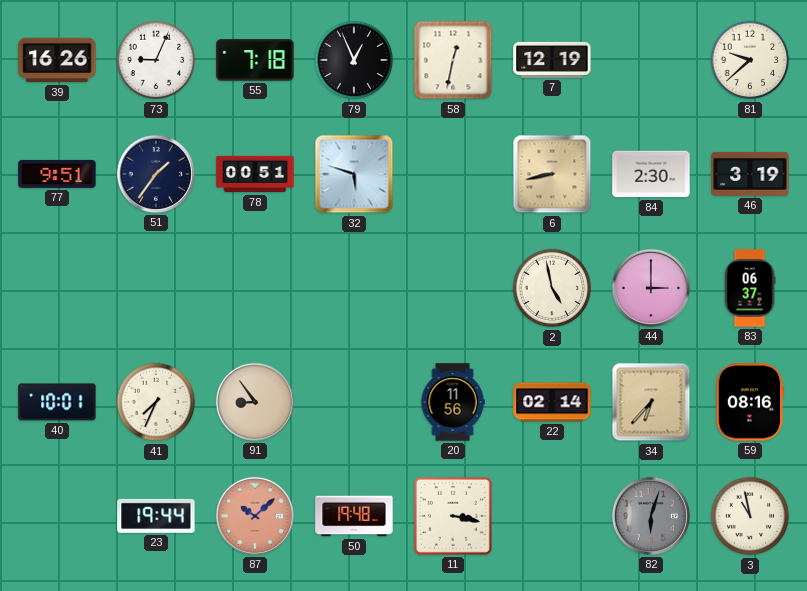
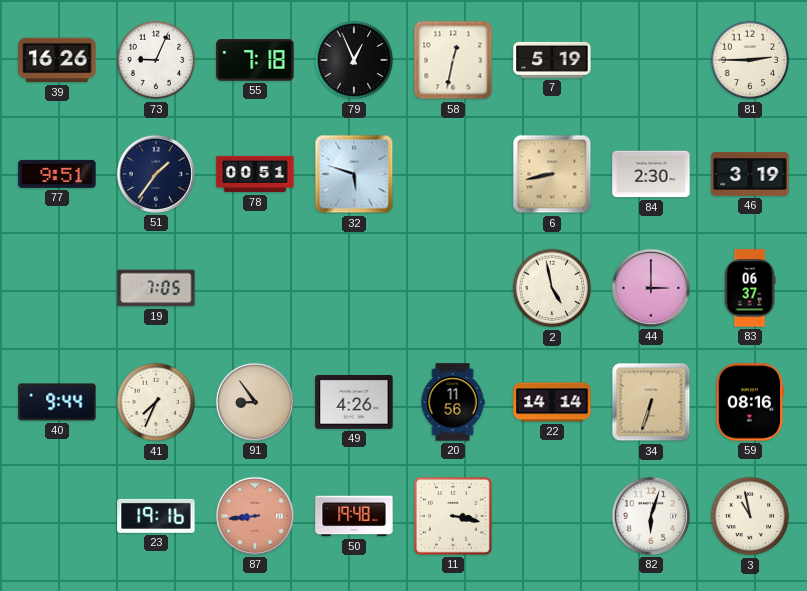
7: 12:19 -> 5:19 (552, 60)
81: 9:38 -> 2:45 (750, 60)
19: none -> 7:05 (156, 288)
40: 10:01 -> 9:44 (57, 402)
49: none -> 4:26 (354, 403)
22: 02:14 -> 14:14 (552, 402)
34: 6:37 -> 6:33 (651, 402)
23: 19:44 -> 19:16 (156, 516)
87: 10:08 -> 8:44 (255, 516)
82 dial: grey -> white (651, 516)
